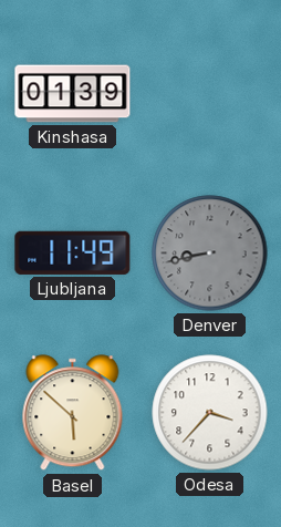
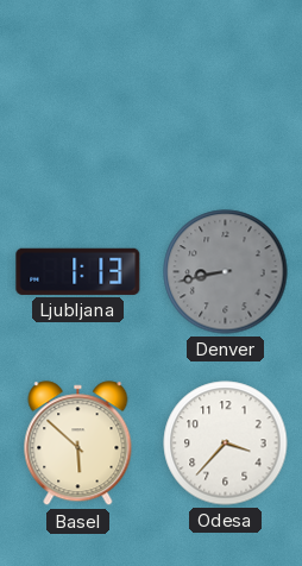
Kinshasa: 01:39 -> none (73, 94)
Ljubljana: 11:49 -> 1:13 (78, 271)
